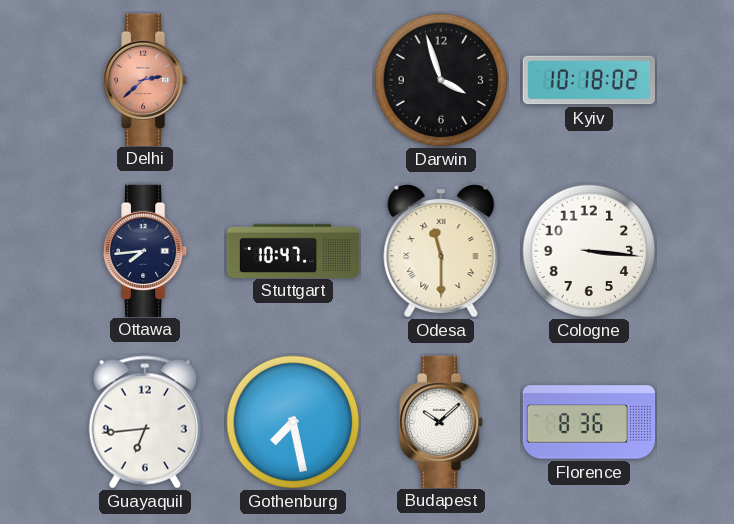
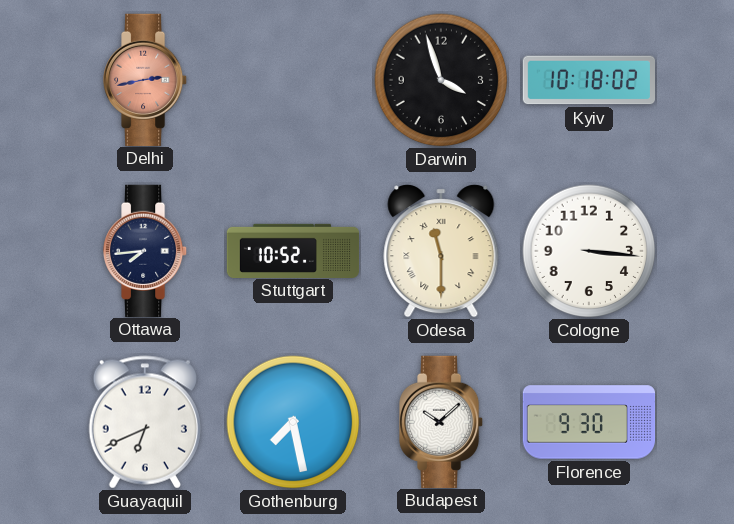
Delhi: 2:38 -> 2:43 (146, 79)
Stuttgart: 10:47 -> 10:52 (293, 250)
Guayaquil: 6:44 -> 6:41 (145, 422)
Florence: 8:36 -> 9:30 (589, 422)
